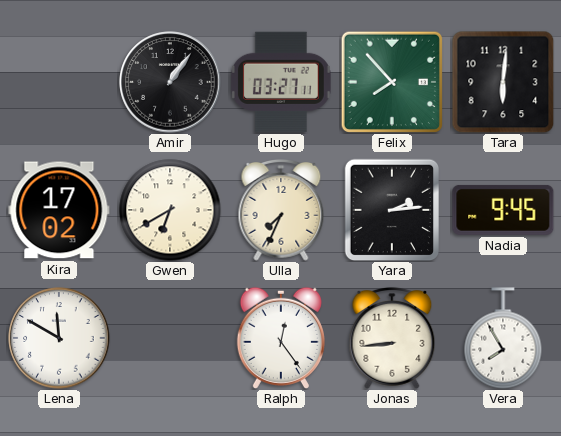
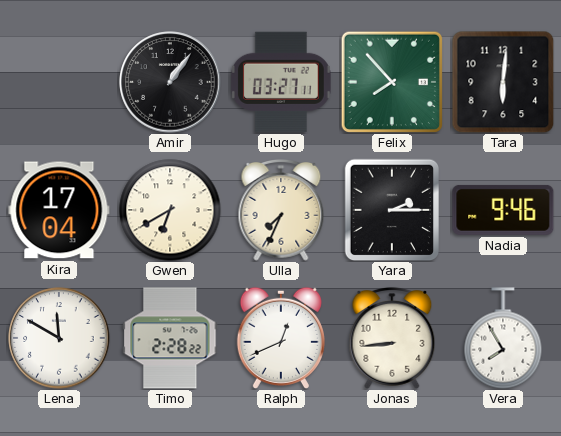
Kira: 17:02 -> 17:04 (59, 210)
Yara: 2:14 -> 2:15 (392, 210)
Nadia: 9:45 -> 9:46 (503, 210)
Timo: none -> 2:28 (170, 338)
Ralph: 12:24 -> 12:41 (281, 337)
